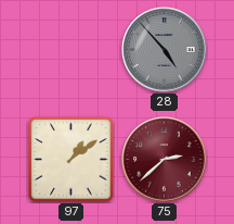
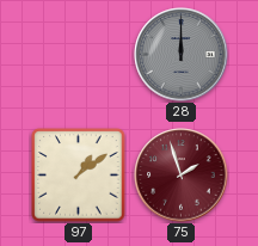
28: 4:53 -> 12:00 (182, 55)
75: 2:38 -> 1:57 (182, 176)
